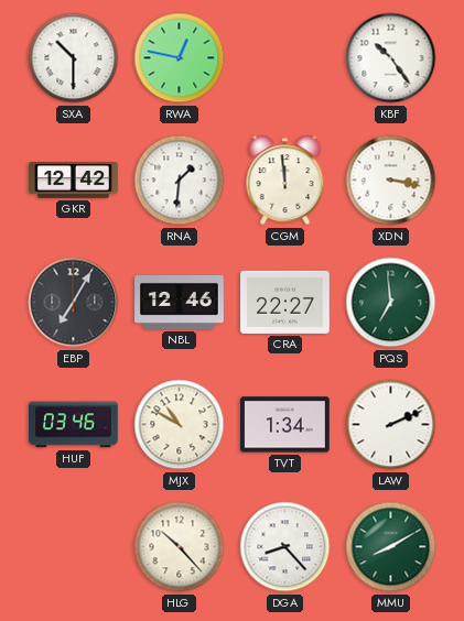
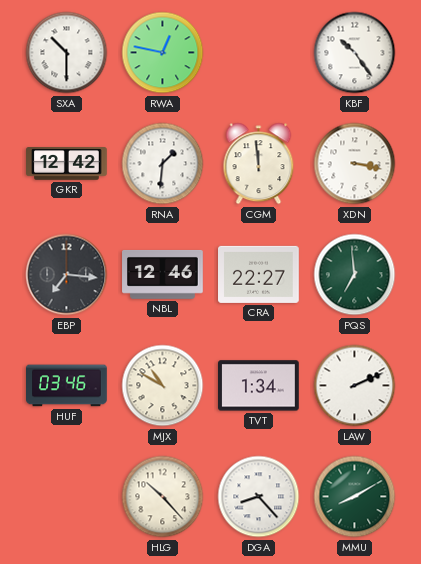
EBP: 7:05 -> 7:16 (67, 275)
